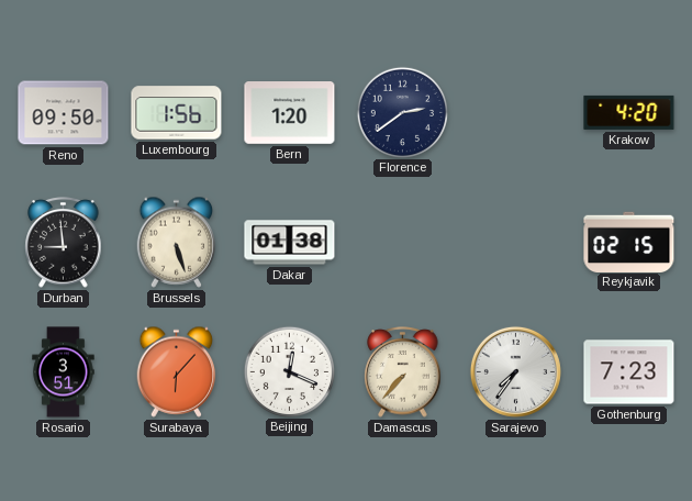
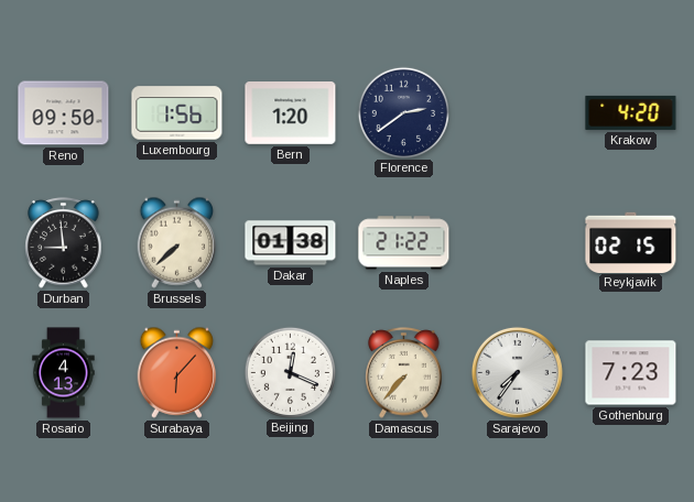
Brussels: 5:27 -> 7:38 (177, 242)
Naples: none -> 21:22 (404, 243)
Rosario: 3:51 -> 4:13 (64, 373)
